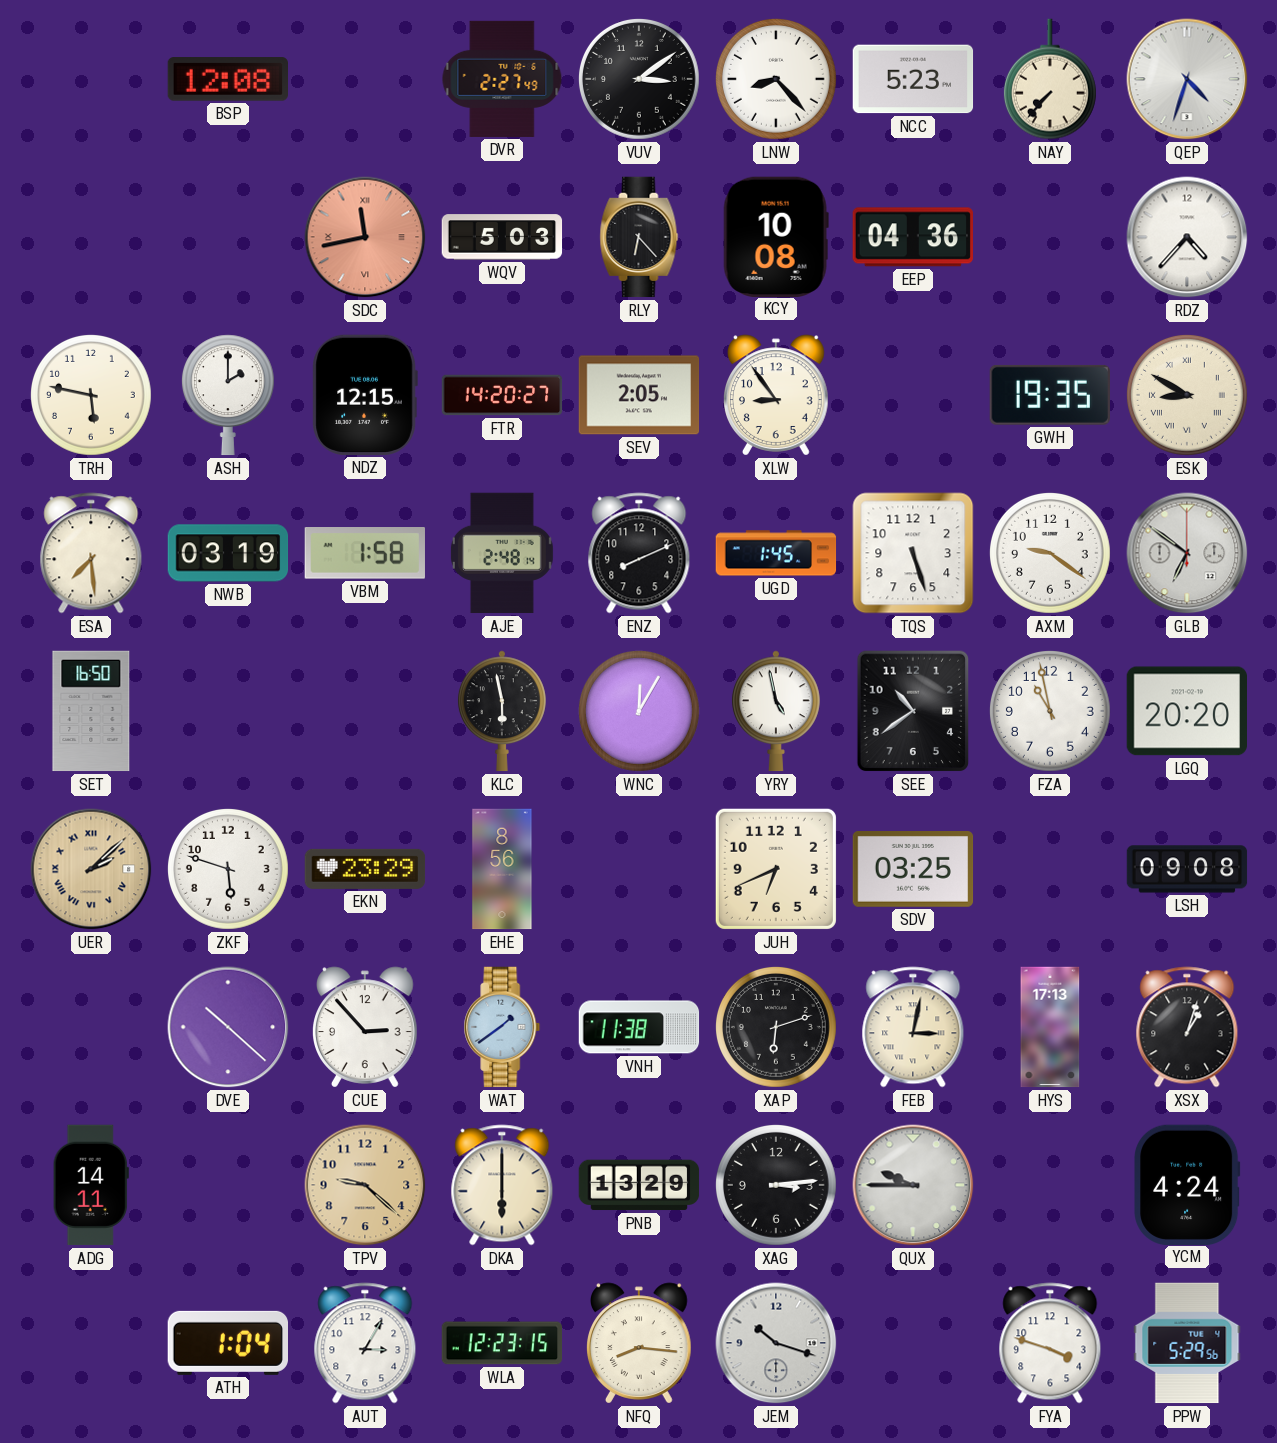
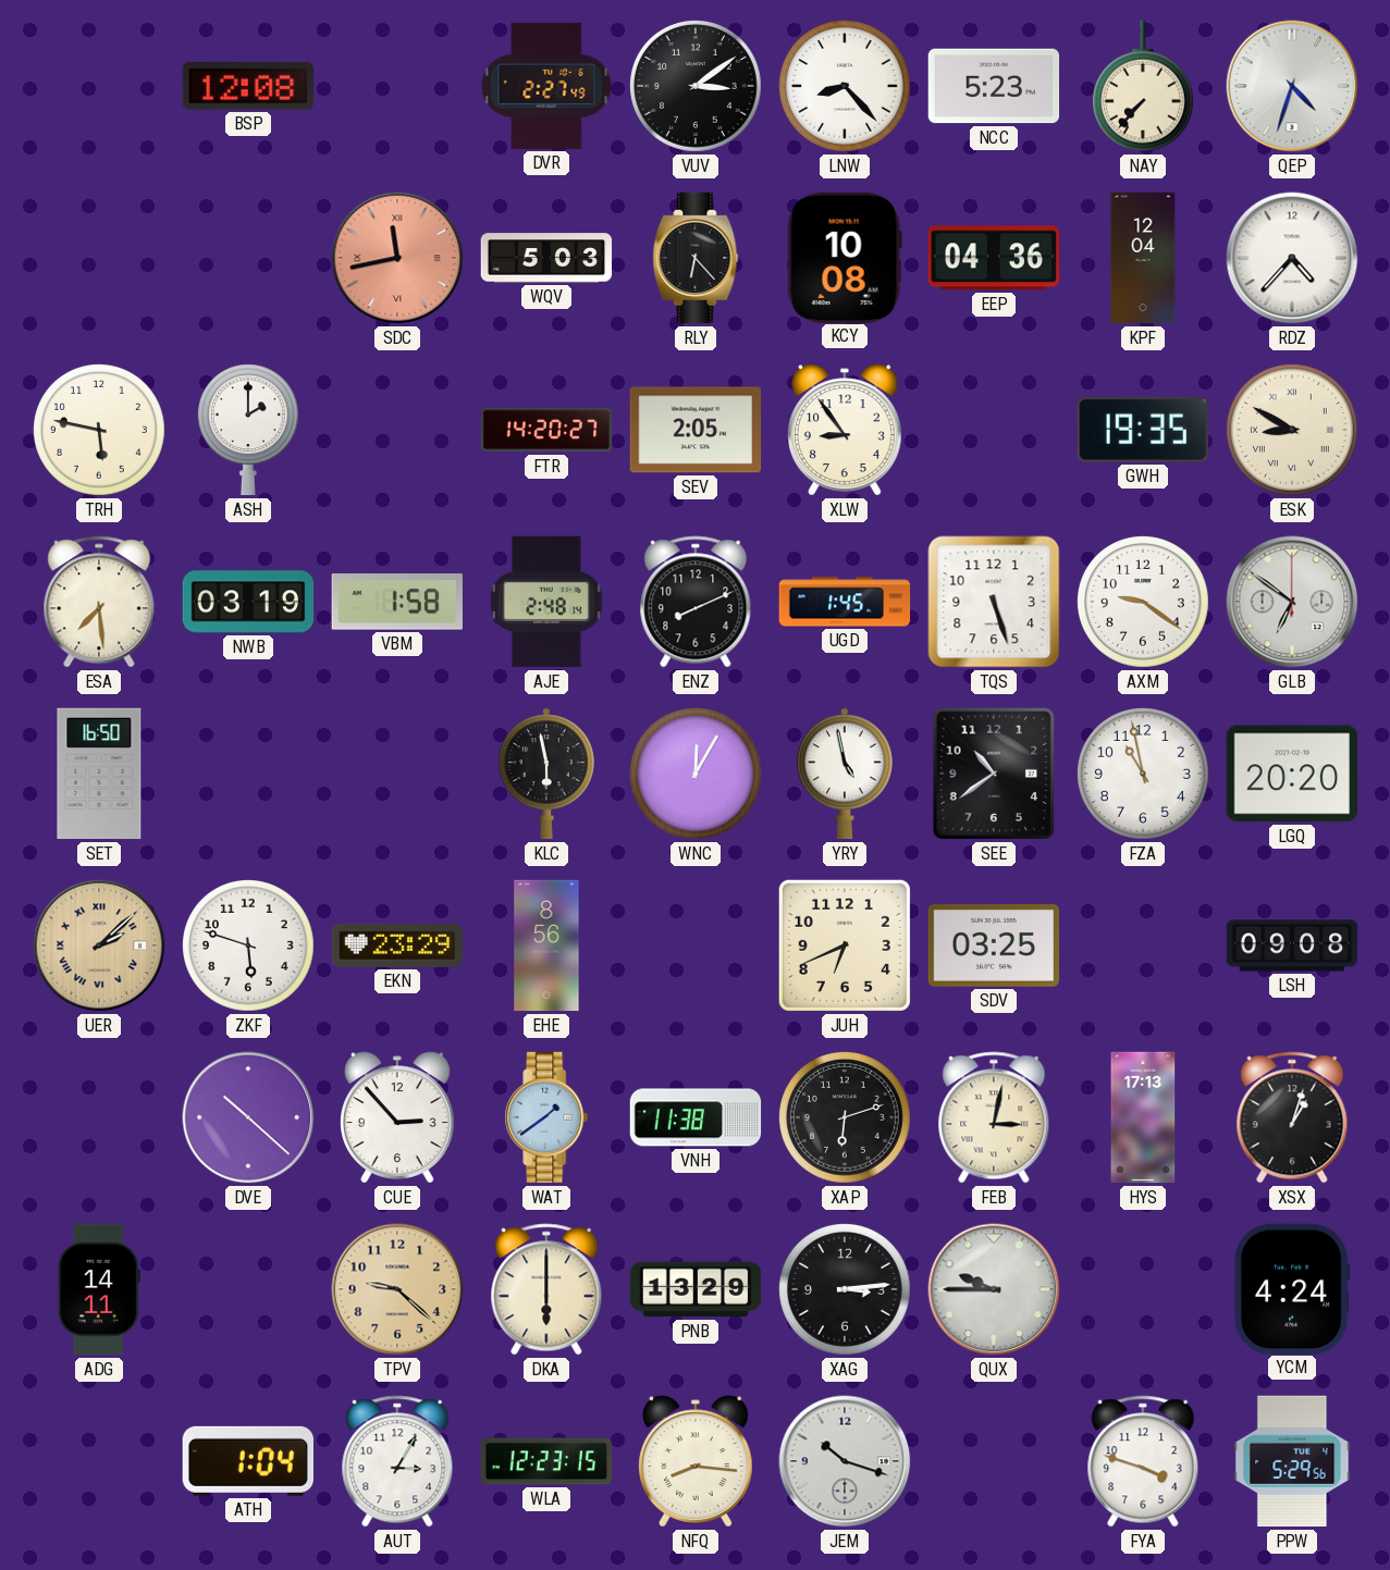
KPF: none -> 12:04 (1143, 258)
NDZ: 12:15 -> none (365, 395)
